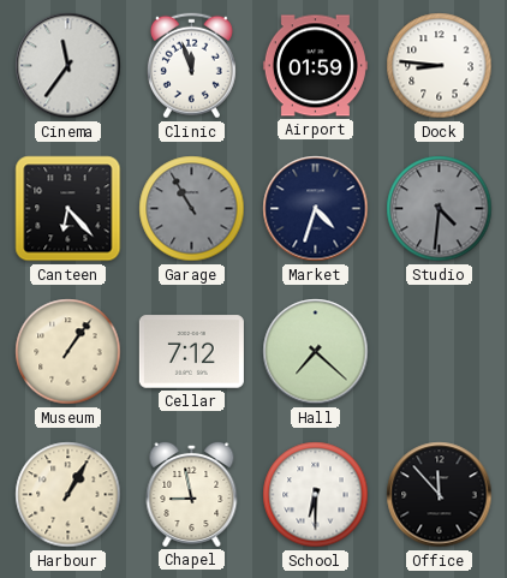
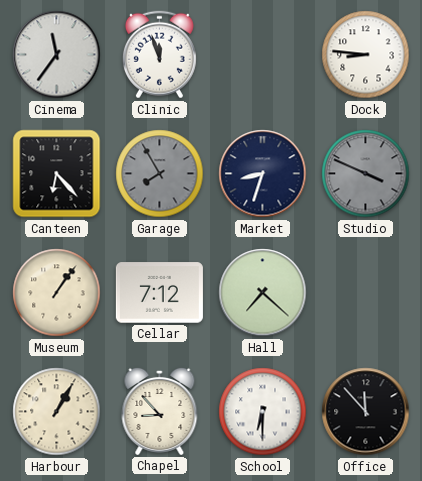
Airport: 01:59 -> none (315, 66)
Garage: 10:55 -> 7:55 (160, 174)
Market: 4:33 -> 8:33 (263, 174)
Studio: 4:31 -> 3:49 (366, 174)
Chapel: 8:58 -> 8:53 (160, 411)
